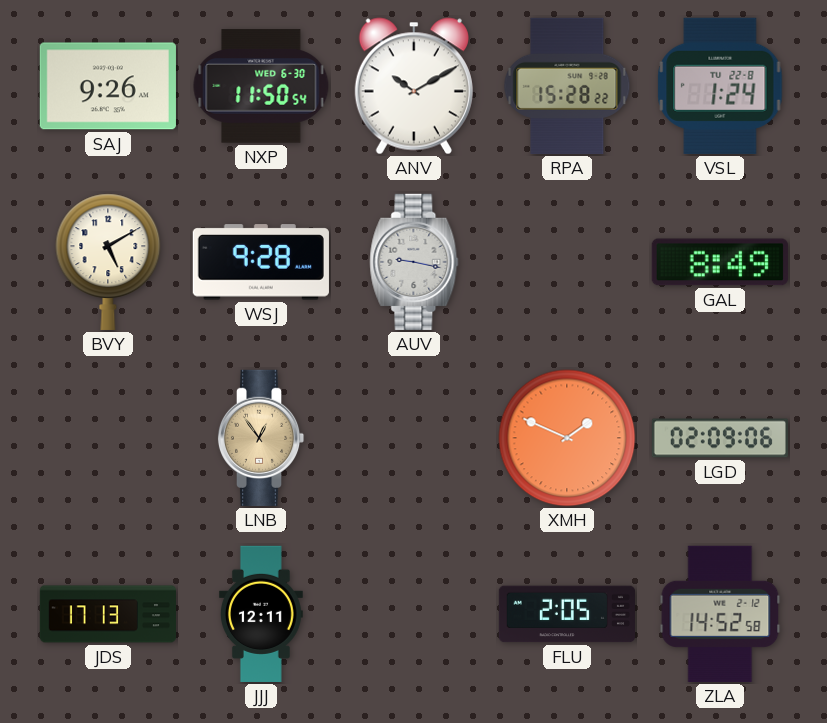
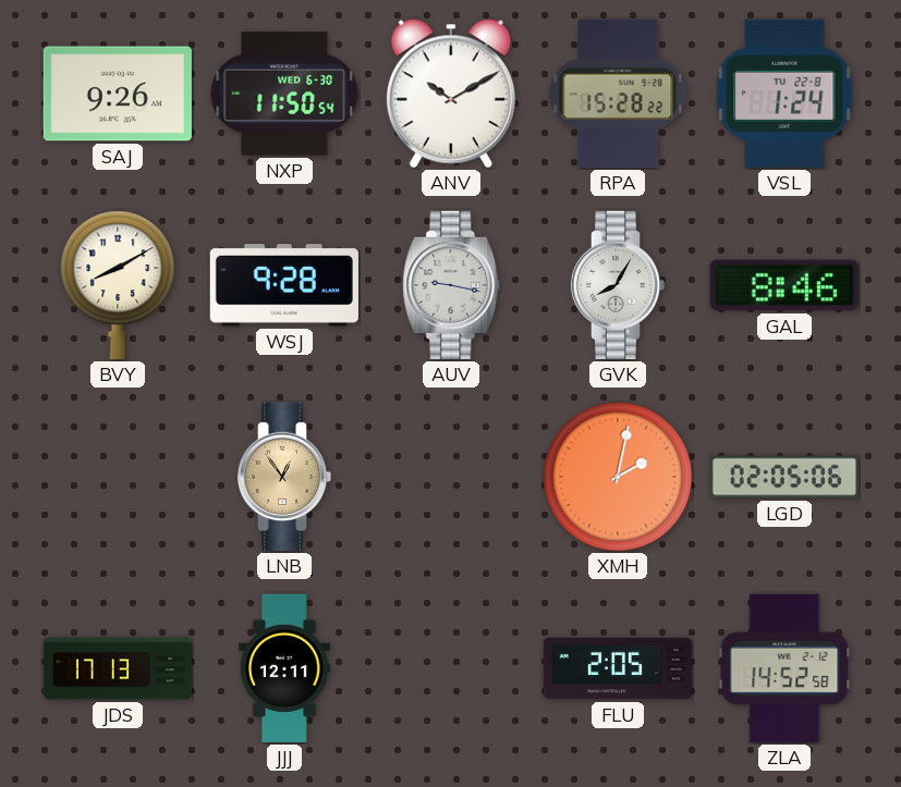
BVY: 5:10 -> 8:10 (118, 285)
GVK: none -> 8:05 (618, 285)
GAL: 8:49 -> 8:46 (784, 285)
XMH: 1:49 -> 2:02 (618, 477)
LGD: 02:09 -> 02:05 (783, 477)
